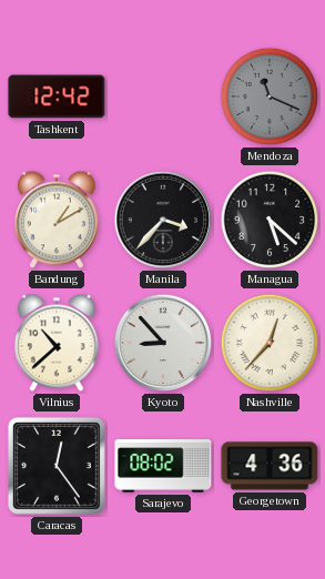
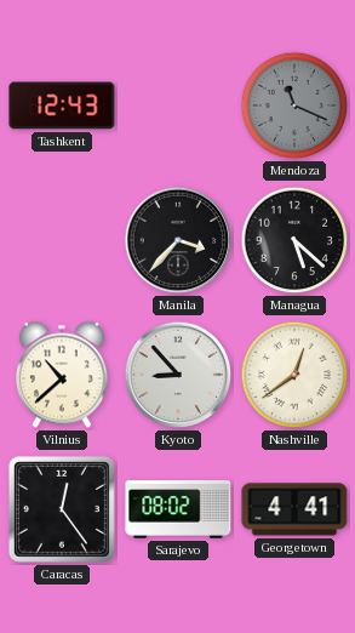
Tashkent: 12:42 -> 12:43 (62, 105)
Bandung: 1:10 -> none (57, 220)
Nashville: 12:37 -> 12:39 (294, 375)
Georgetown: 4:36 -> 4:41 (294, 509)
